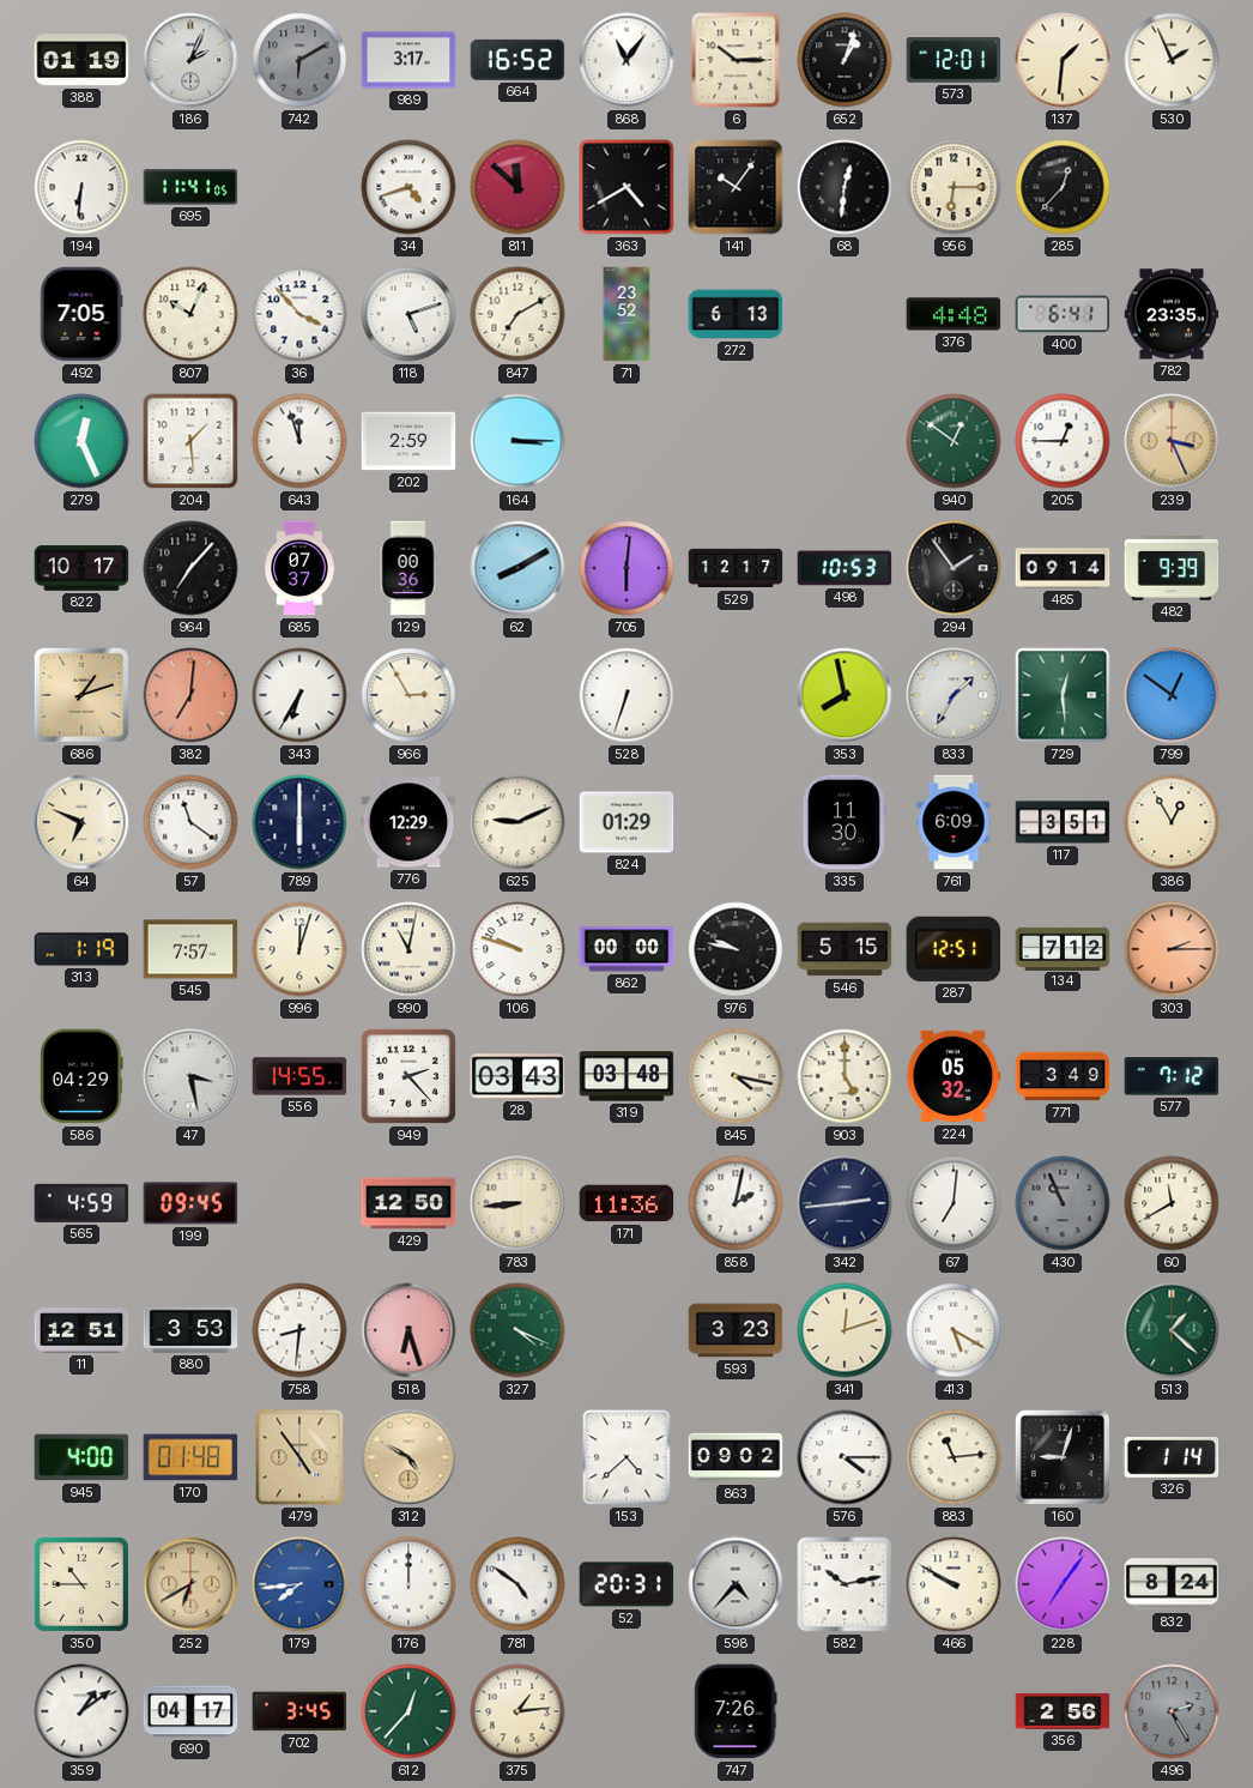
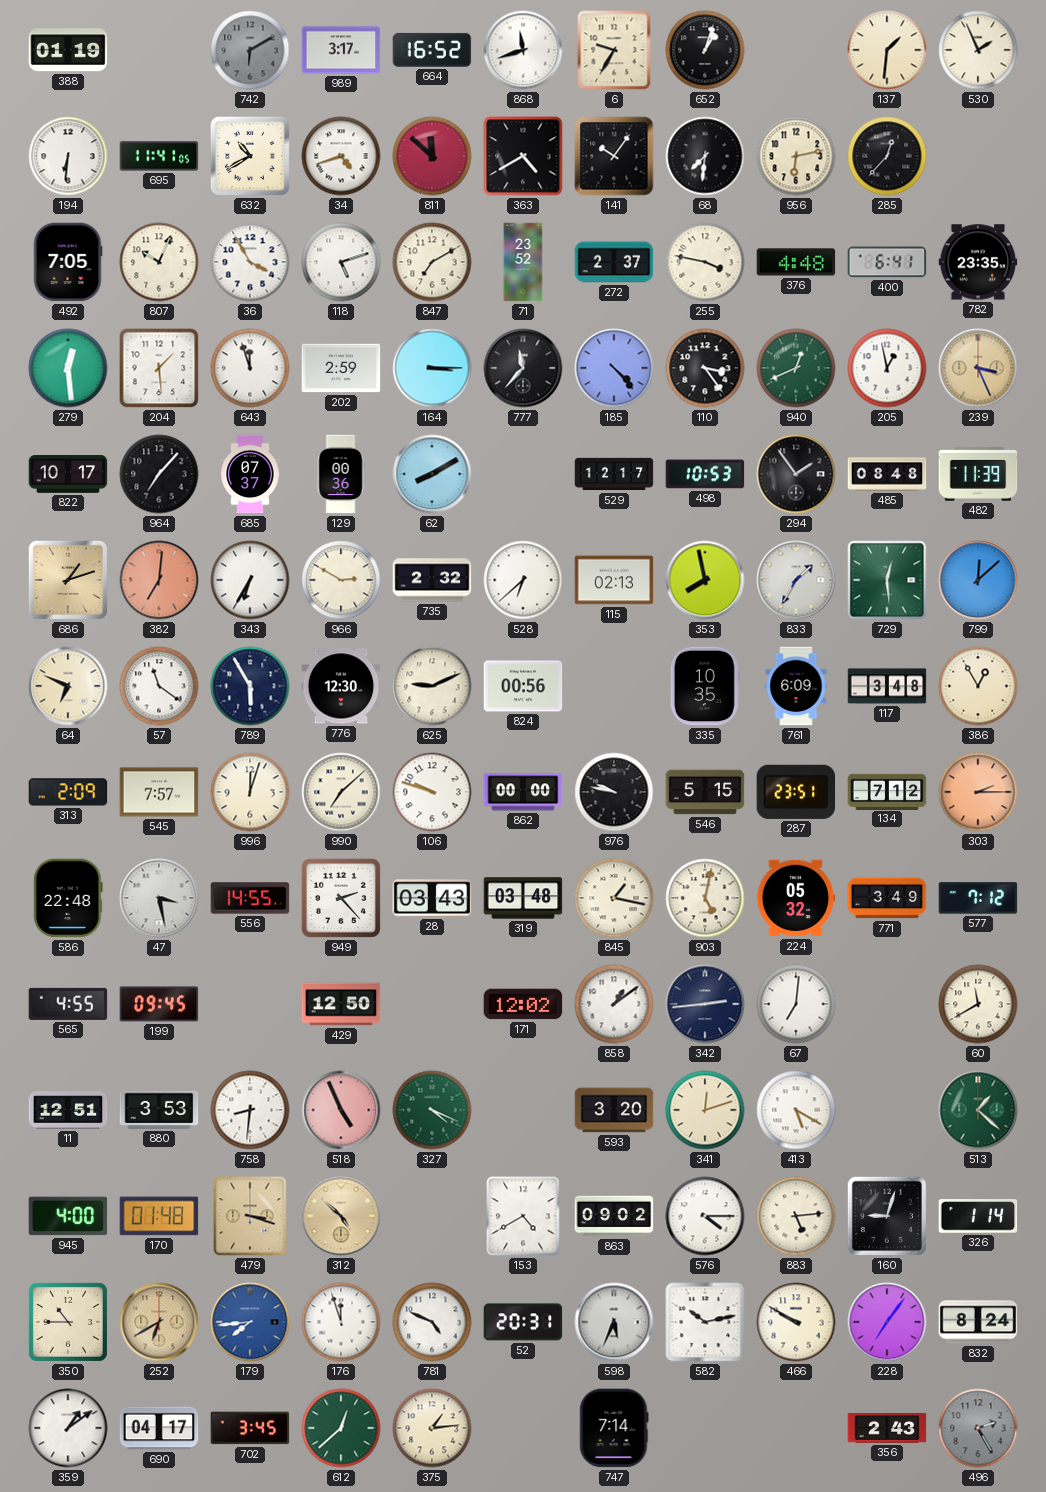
186: 2:04 -> none (190, 60)
868: 11:06 -> 11:42 (523, 50)
6: 10:15 -> 9:35 (614, 50)
573: 12:01 -> none (954, 61)
632: none -> 10:40 (250, 156)
68: 12:31 -> 7:31 (705, 156)
956: 6:15 -> 6:13 (796, 156)
36: 3:53 -> 3:55 (250, 262)
272: 6:13 -> 2:37 (614, 262)
255: none -> 3:47 (705, 262)
279: 12:26 -> 12:29 (68, 368)
777: none -> 11:37 (523, 368)
185: none -> 4:23 (614, 368)
110: none -> 3:24 (705, 368)
940: 12:51 -> 12:41 (796, 368)
205: 12:45 -> 12:58 (887, 368)
705: 6:01 -> none (626, 568)
485: 09:14 -> 08:48 (887, 474)
482: 9:39 -> 11:39 (978, 475)
966: 2:55 -> 2:50 (341, 580)
735: none -> 2:32 (432, 580)
528: 6:33 -> 6:38 (523, 580)
115: none -> 02:13 (614, 580)
799: 12:51 -> 12:08 (978, 580)
789: 6:00 -> 5:55 (250, 686)
776: 12:29 -> 12:30 (341, 686)
824: 01:29 -> 00:56 (523, 686)
335: 11:30 -> 10:35 (705, 686)
117: 3:51 -> 3:48 (887, 686)
313: 1:19 -> 2:09 (68, 792)
990: 11:02 -> 7:08 (341, 792)
287: 12:51 -> 23:51 (796, 792)
586: 04:29 -> 22:48 (68, 898)
845: 4:17 -> 1:17 (614, 898)
903: 5:00 -> 5:02 (705, 898)
565: 4:59 -> 4:55 (68, 1004)
783: 8:44 -> none (517, 1203)
171: 11:36 -> 12:02 (523, 1004)
858: 2:02 -> 1:09 (614, 1004)
430: 10:56 -> none (1063, 1203)
518: 6:27 -> 4:56 (341, 1110)
593: 3:23 -> 3:20 (614, 1110)
479: 4:54 -> 3:18 (250, 1216)
312: 4:50 -> 4:52 (341, 1216)
153: 4:38 -> 4:40 (523, 1216)
883: 11:14 -> 5:14 (796, 1216)
176: 12:00 -> 11:57 (341, 1322)
781: 4:51 -> 4:49 (432, 1322)
598: 4:37 -> 5:34 (614, 1322)
612: 12:37 -> 12:38 (341, 1428)
747: 7:26 -> 7:14 (614, 1428)
356: 2:56 -> 2:43 (887, 1428)
